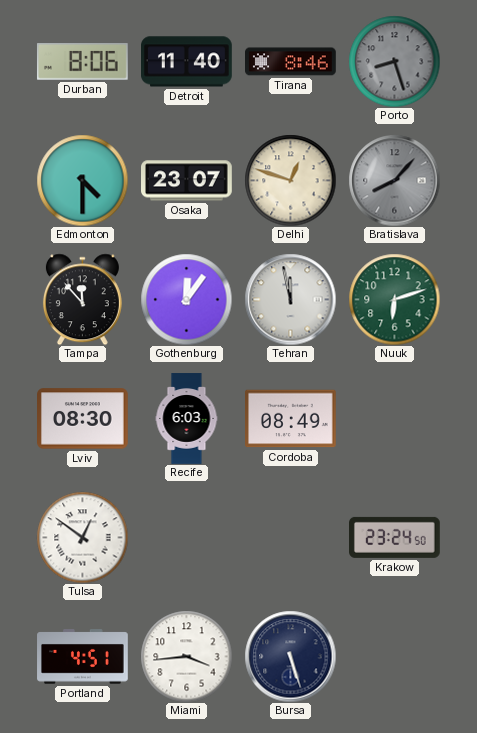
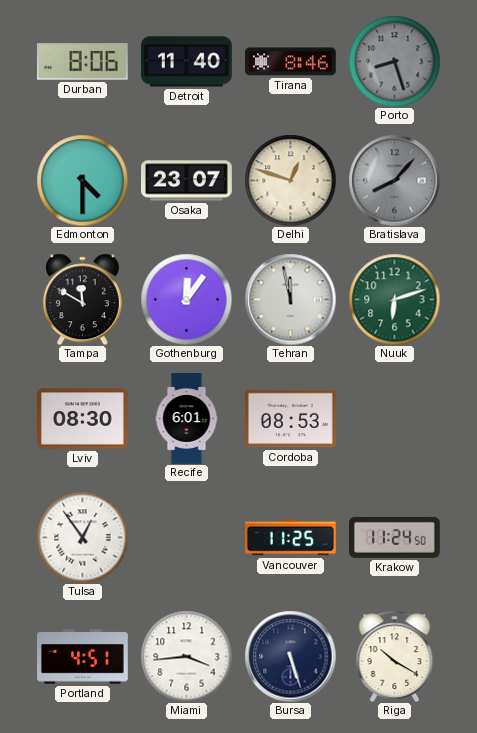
Tampa: 11:53 -> 11:50 (82, 299)
Recife: 6:03 -> 6:01 (187, 419)
Cordoba: 08:49 -> 08:53 (291, 419)
Tulsa: 12:51 -> 12:54 (82, 537)
Vancouver: none -> 11:25 (291, 538)
Krakow: 23:24 -> 11:24 (395, 537)
Riga: none -> 10:20 (395, 656)
